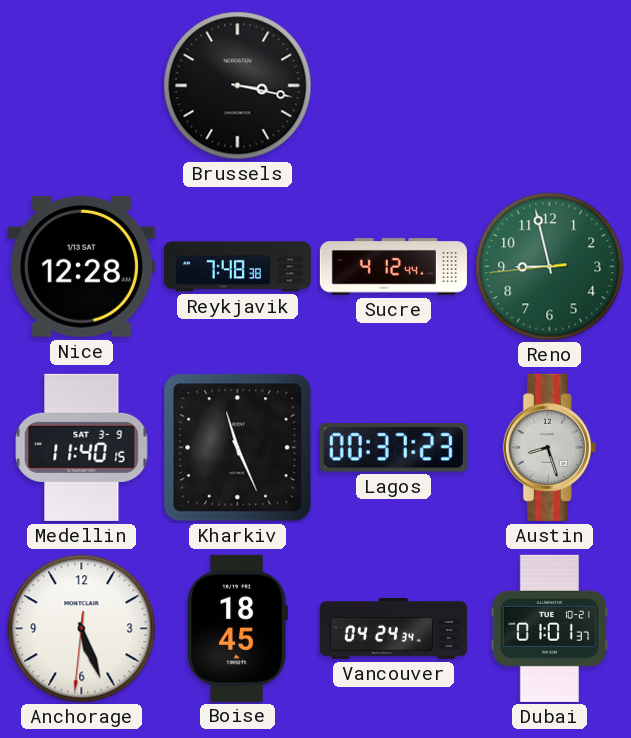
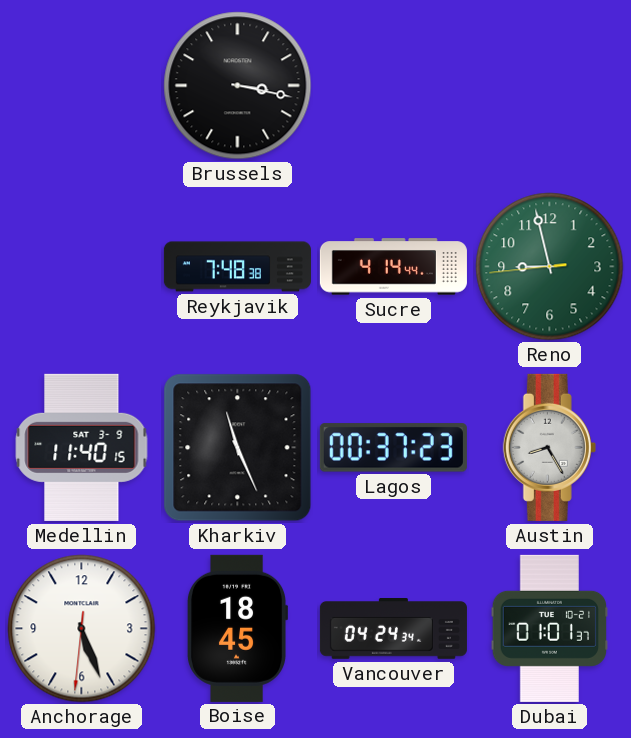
Nice: 12:28 -> none (81, 266)
Sucre: 4:12 -> 4:14 (393, 267)
Austin: 8:27 -> 8:25 (549, 447)
